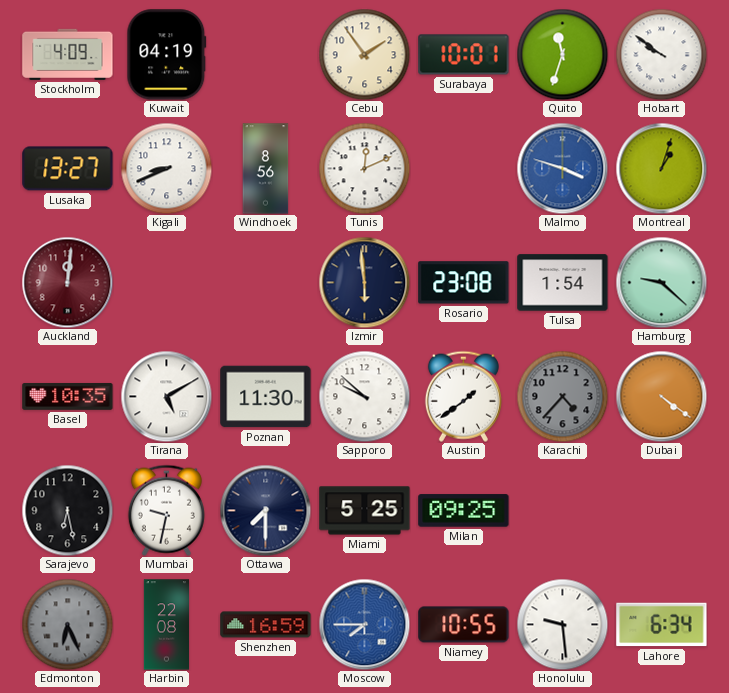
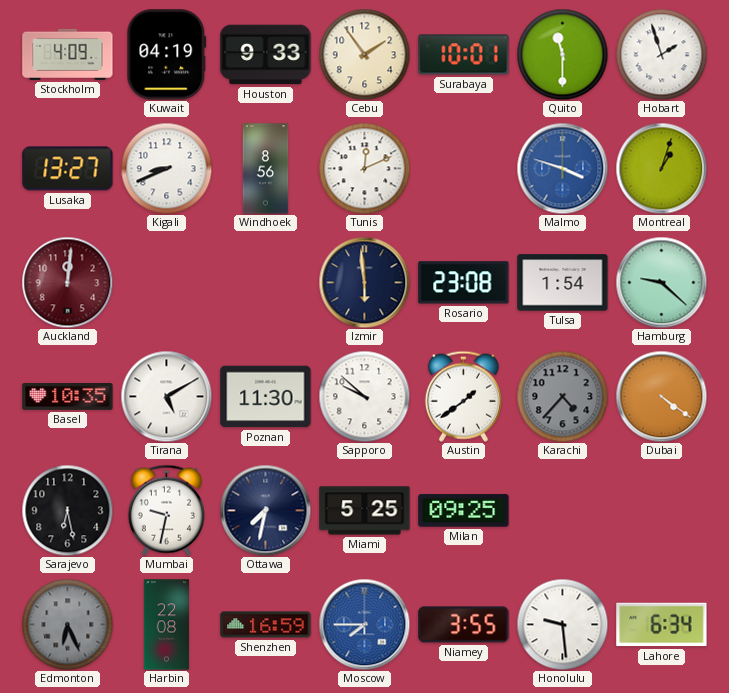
Houston: none -> 9:33 (266, 55)
Quito: 11:33 -> 11:30 (562, 54)
Hobart: 9:51 -> 1:57 (661, 54)
Ottawa: 7:30 -> 7:32 (265, 510)
Niamey: 10:55 -> 3:55 (464, 625)
